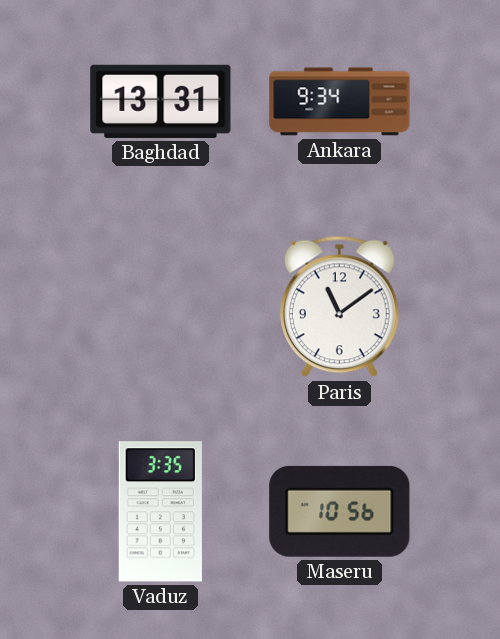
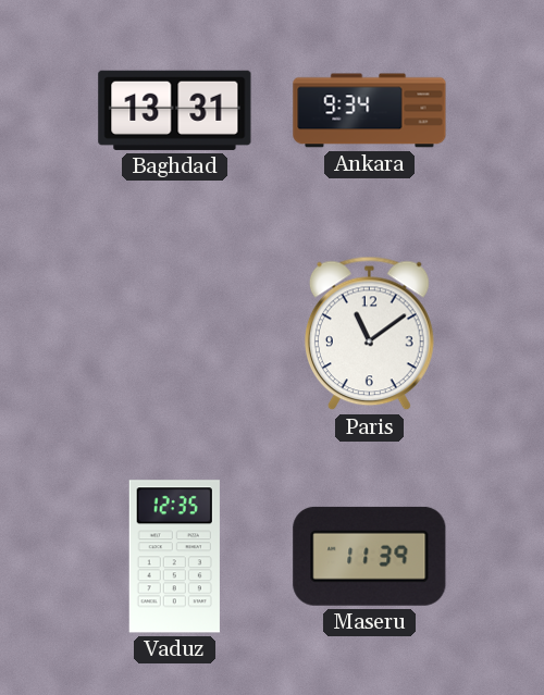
Vaduz: 3:35 -> 12:35 (174, 557)
Maseru: 10:56 -> 11:39 (370, 556)
